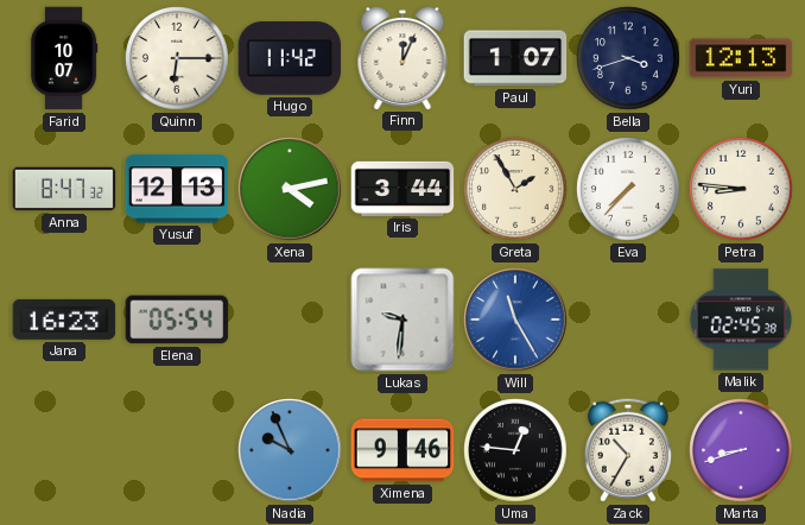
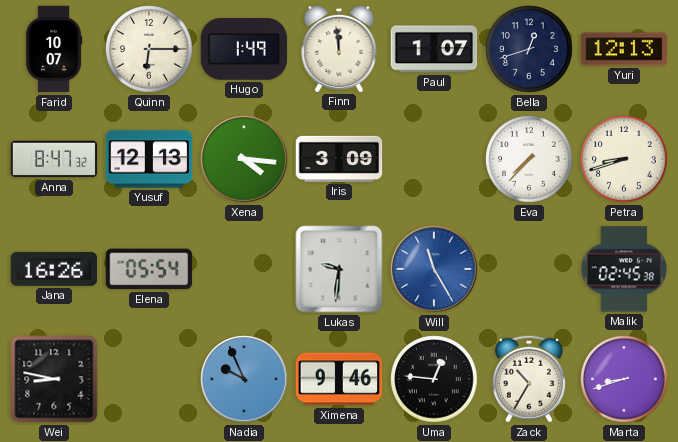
Hugo: 11:42 -> 1:49 (244, 50)
Finn: 12:04 -> 11:59 (339, 48)
Bella: 3:42 -> 12:42 (529, 49)
Xena: 4:13 -> 4:16 (244, 159)
Iris: 3:44 -> 3:09 (339, 159)
Greta: 1:55 -> none (515, 189)
Petra: 8:46 -> 8:42 (624, 159)
Jana: 16:23 -> 16:26 (54, 269)
Wei: none -> 8:47 (54, 379)
